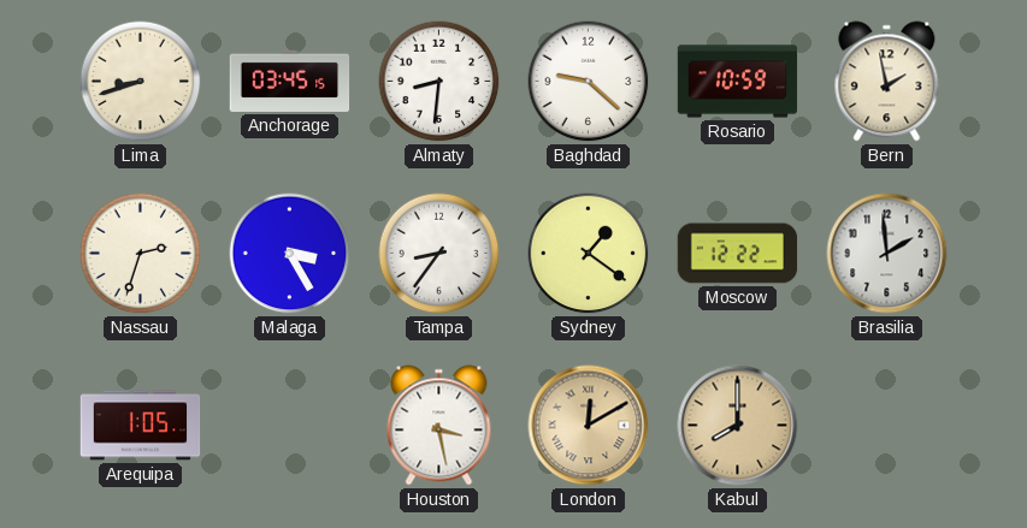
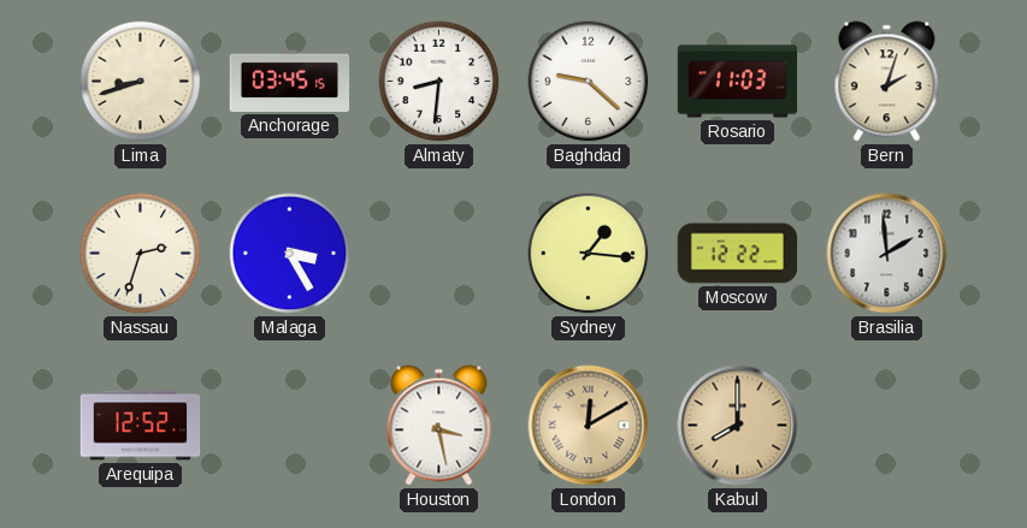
Rosario: 10:59 -> 11:03 (738, 82)
Bern: 1:58 -> 2:03 (887, 82)
Tampa: 8:36 -> none (439, 254)
Sydney: 1:21 -> 1:16 (589, 254)
Arequipa: 1:05 -> 12:52 (141, 426)
